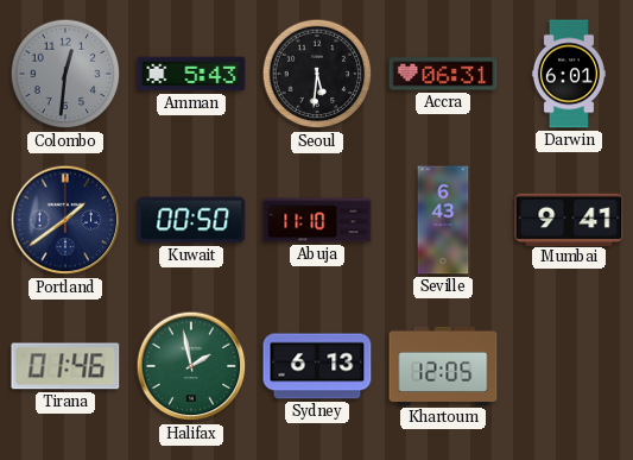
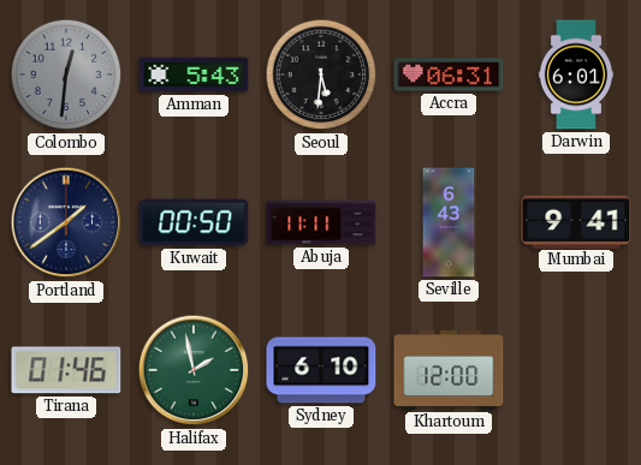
Abuja: 11:10 -> 11:11 (321, 222)
Sydney: 6:13 -> 6:10 (321, 370)
Khartoum: 12:05 -> 12:00 (449, 370)
